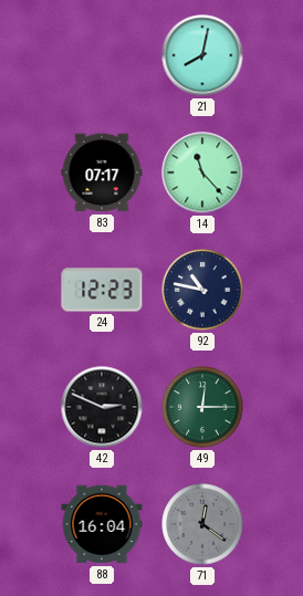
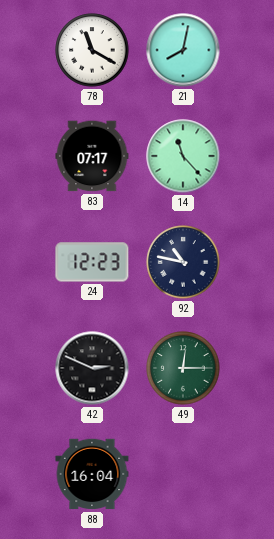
78: none -> 11:20 (92, 50)
71: 12:21 -> none (202, 524)
